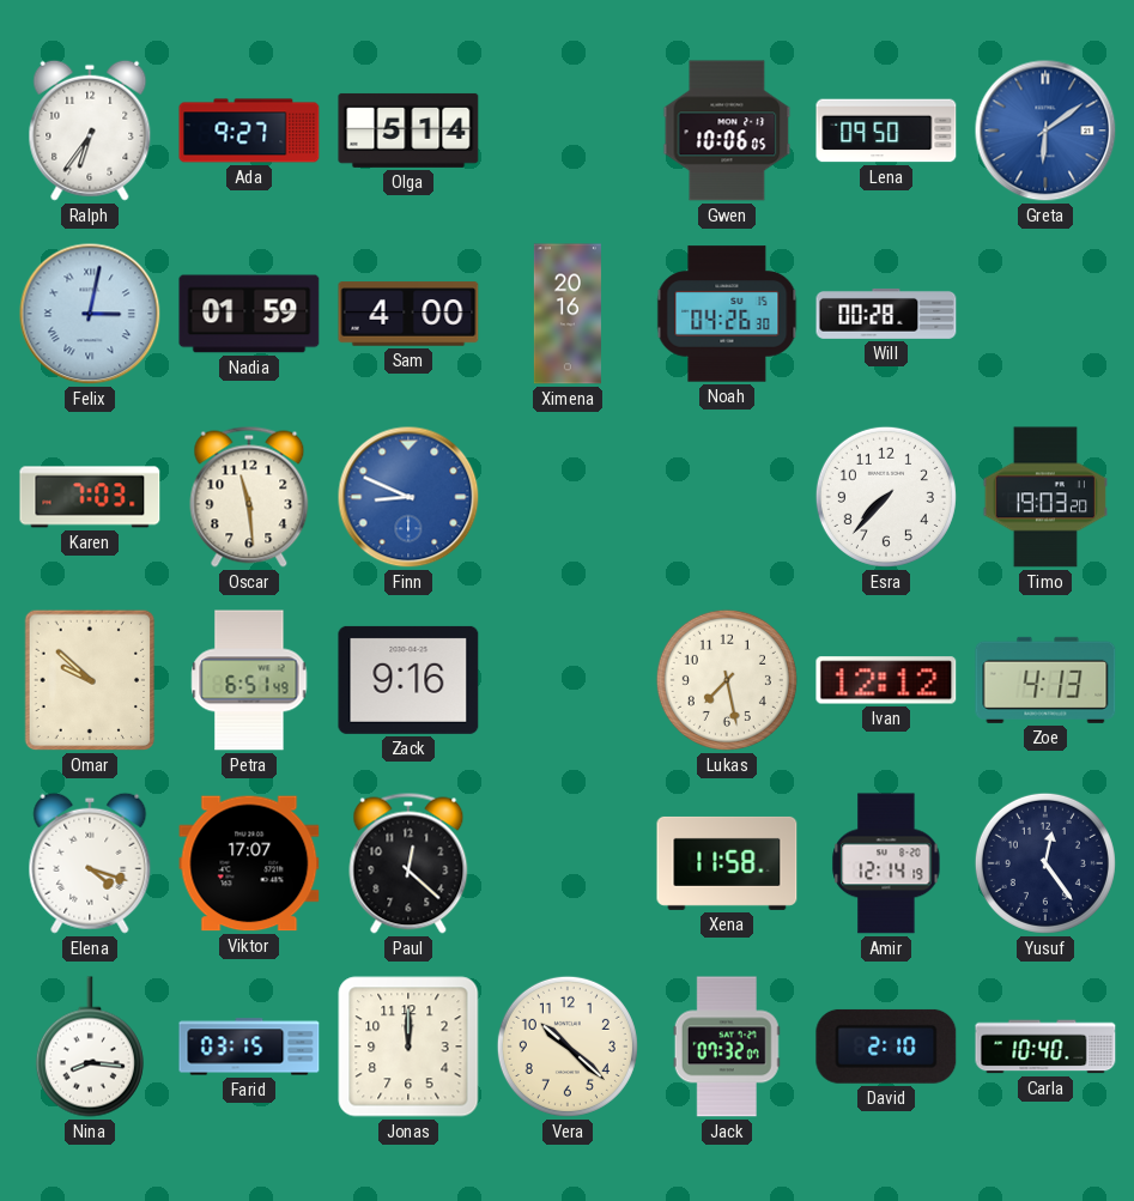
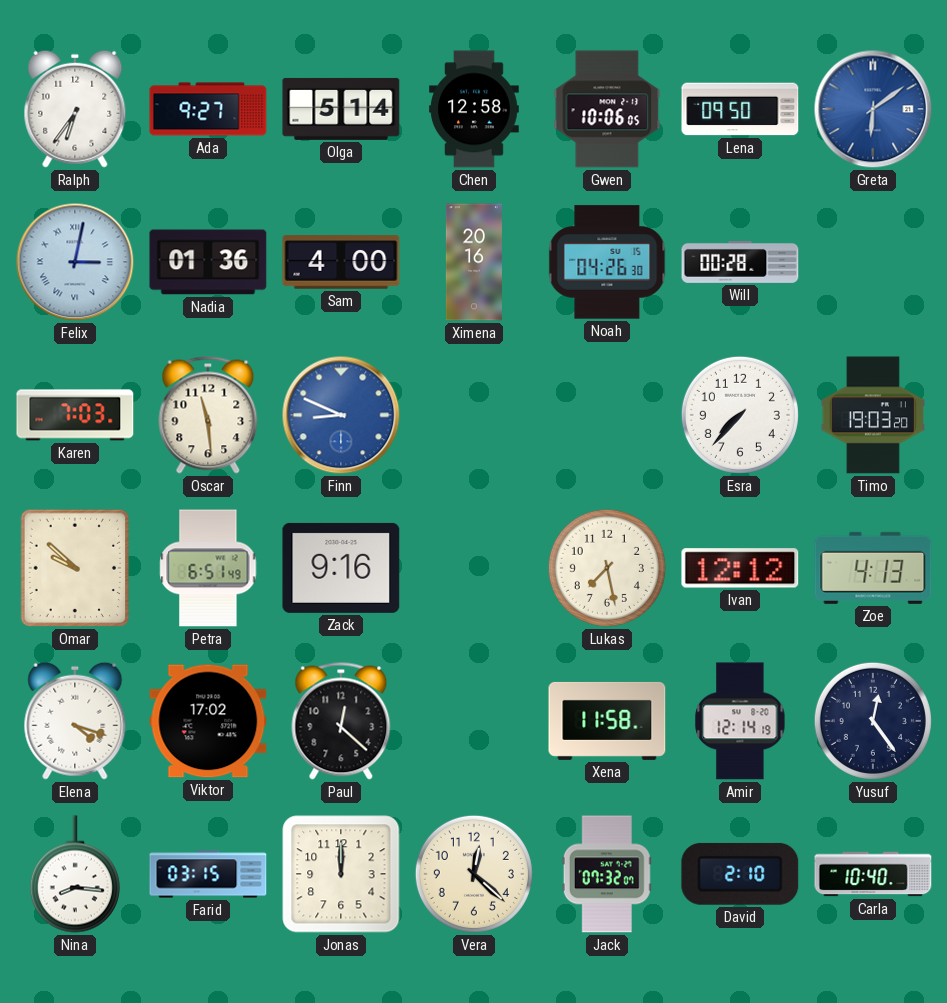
Chen: none -> 12:58 (474, 109)
Nadia: 01:59 -> 01:36 (208, 262)
Viktor: 17:07 -> 17:02 (208, 721)
Vera: 10:22 -> 12:22 (474, 874)
